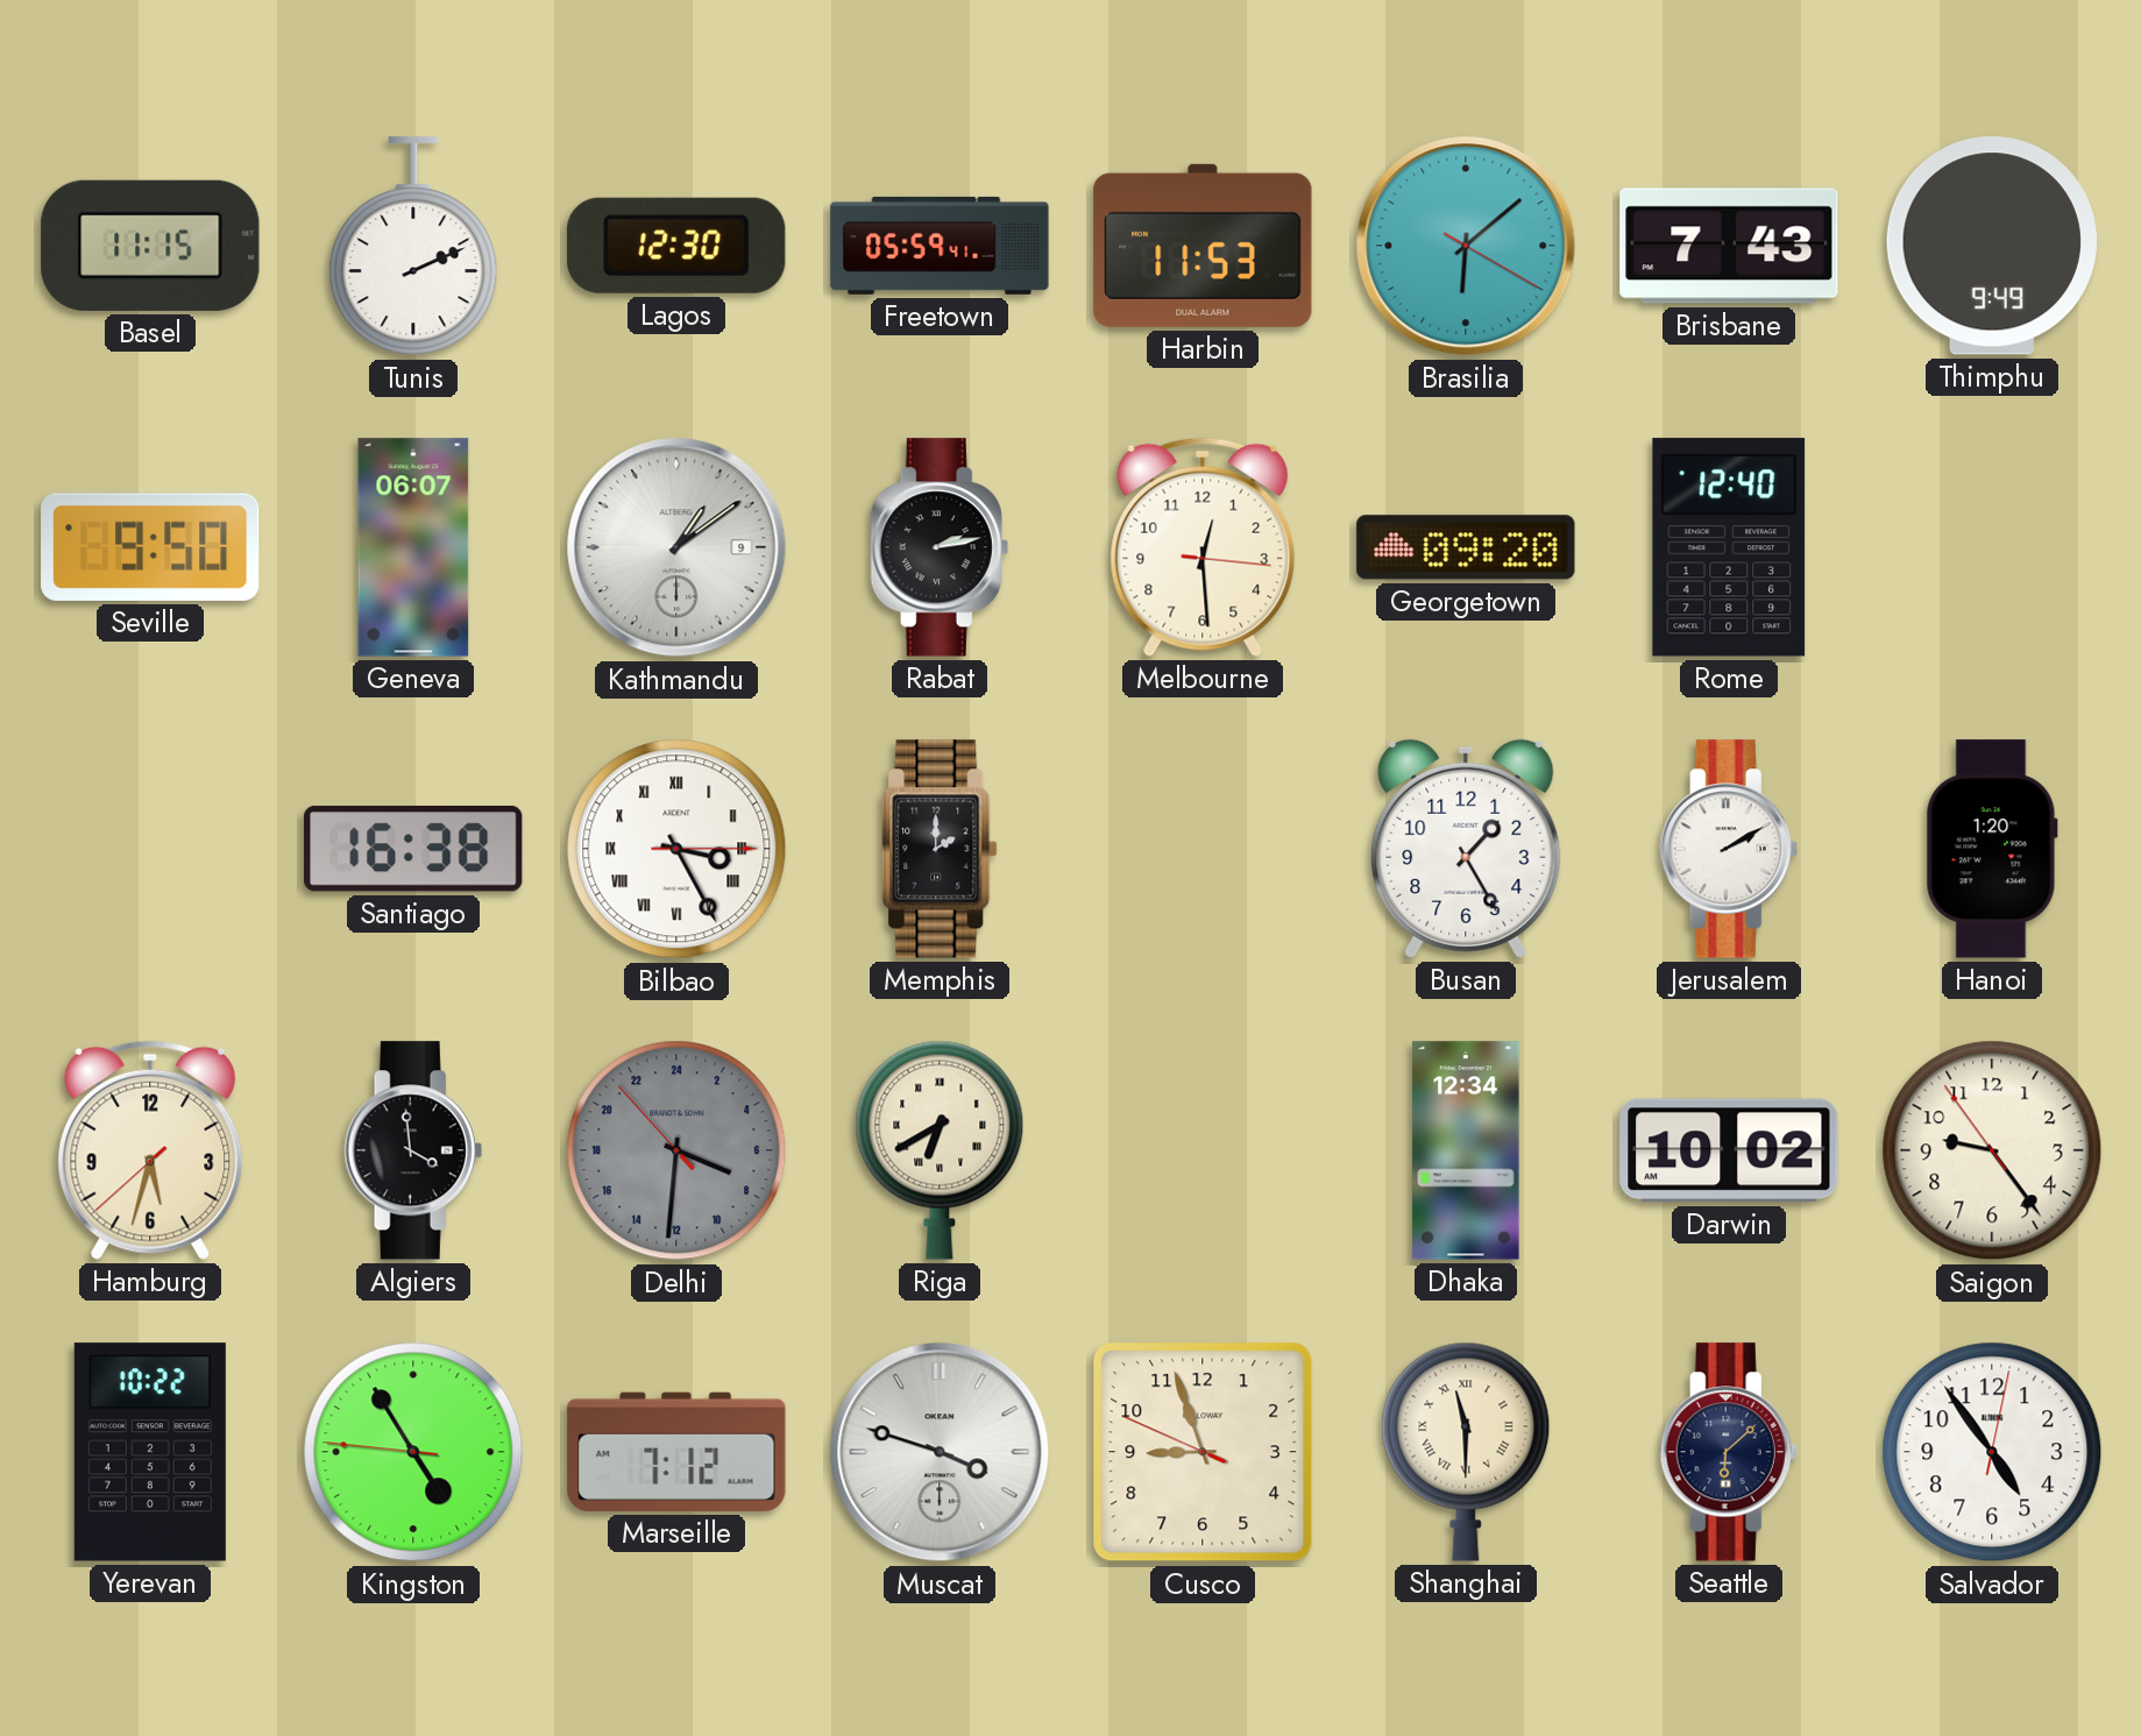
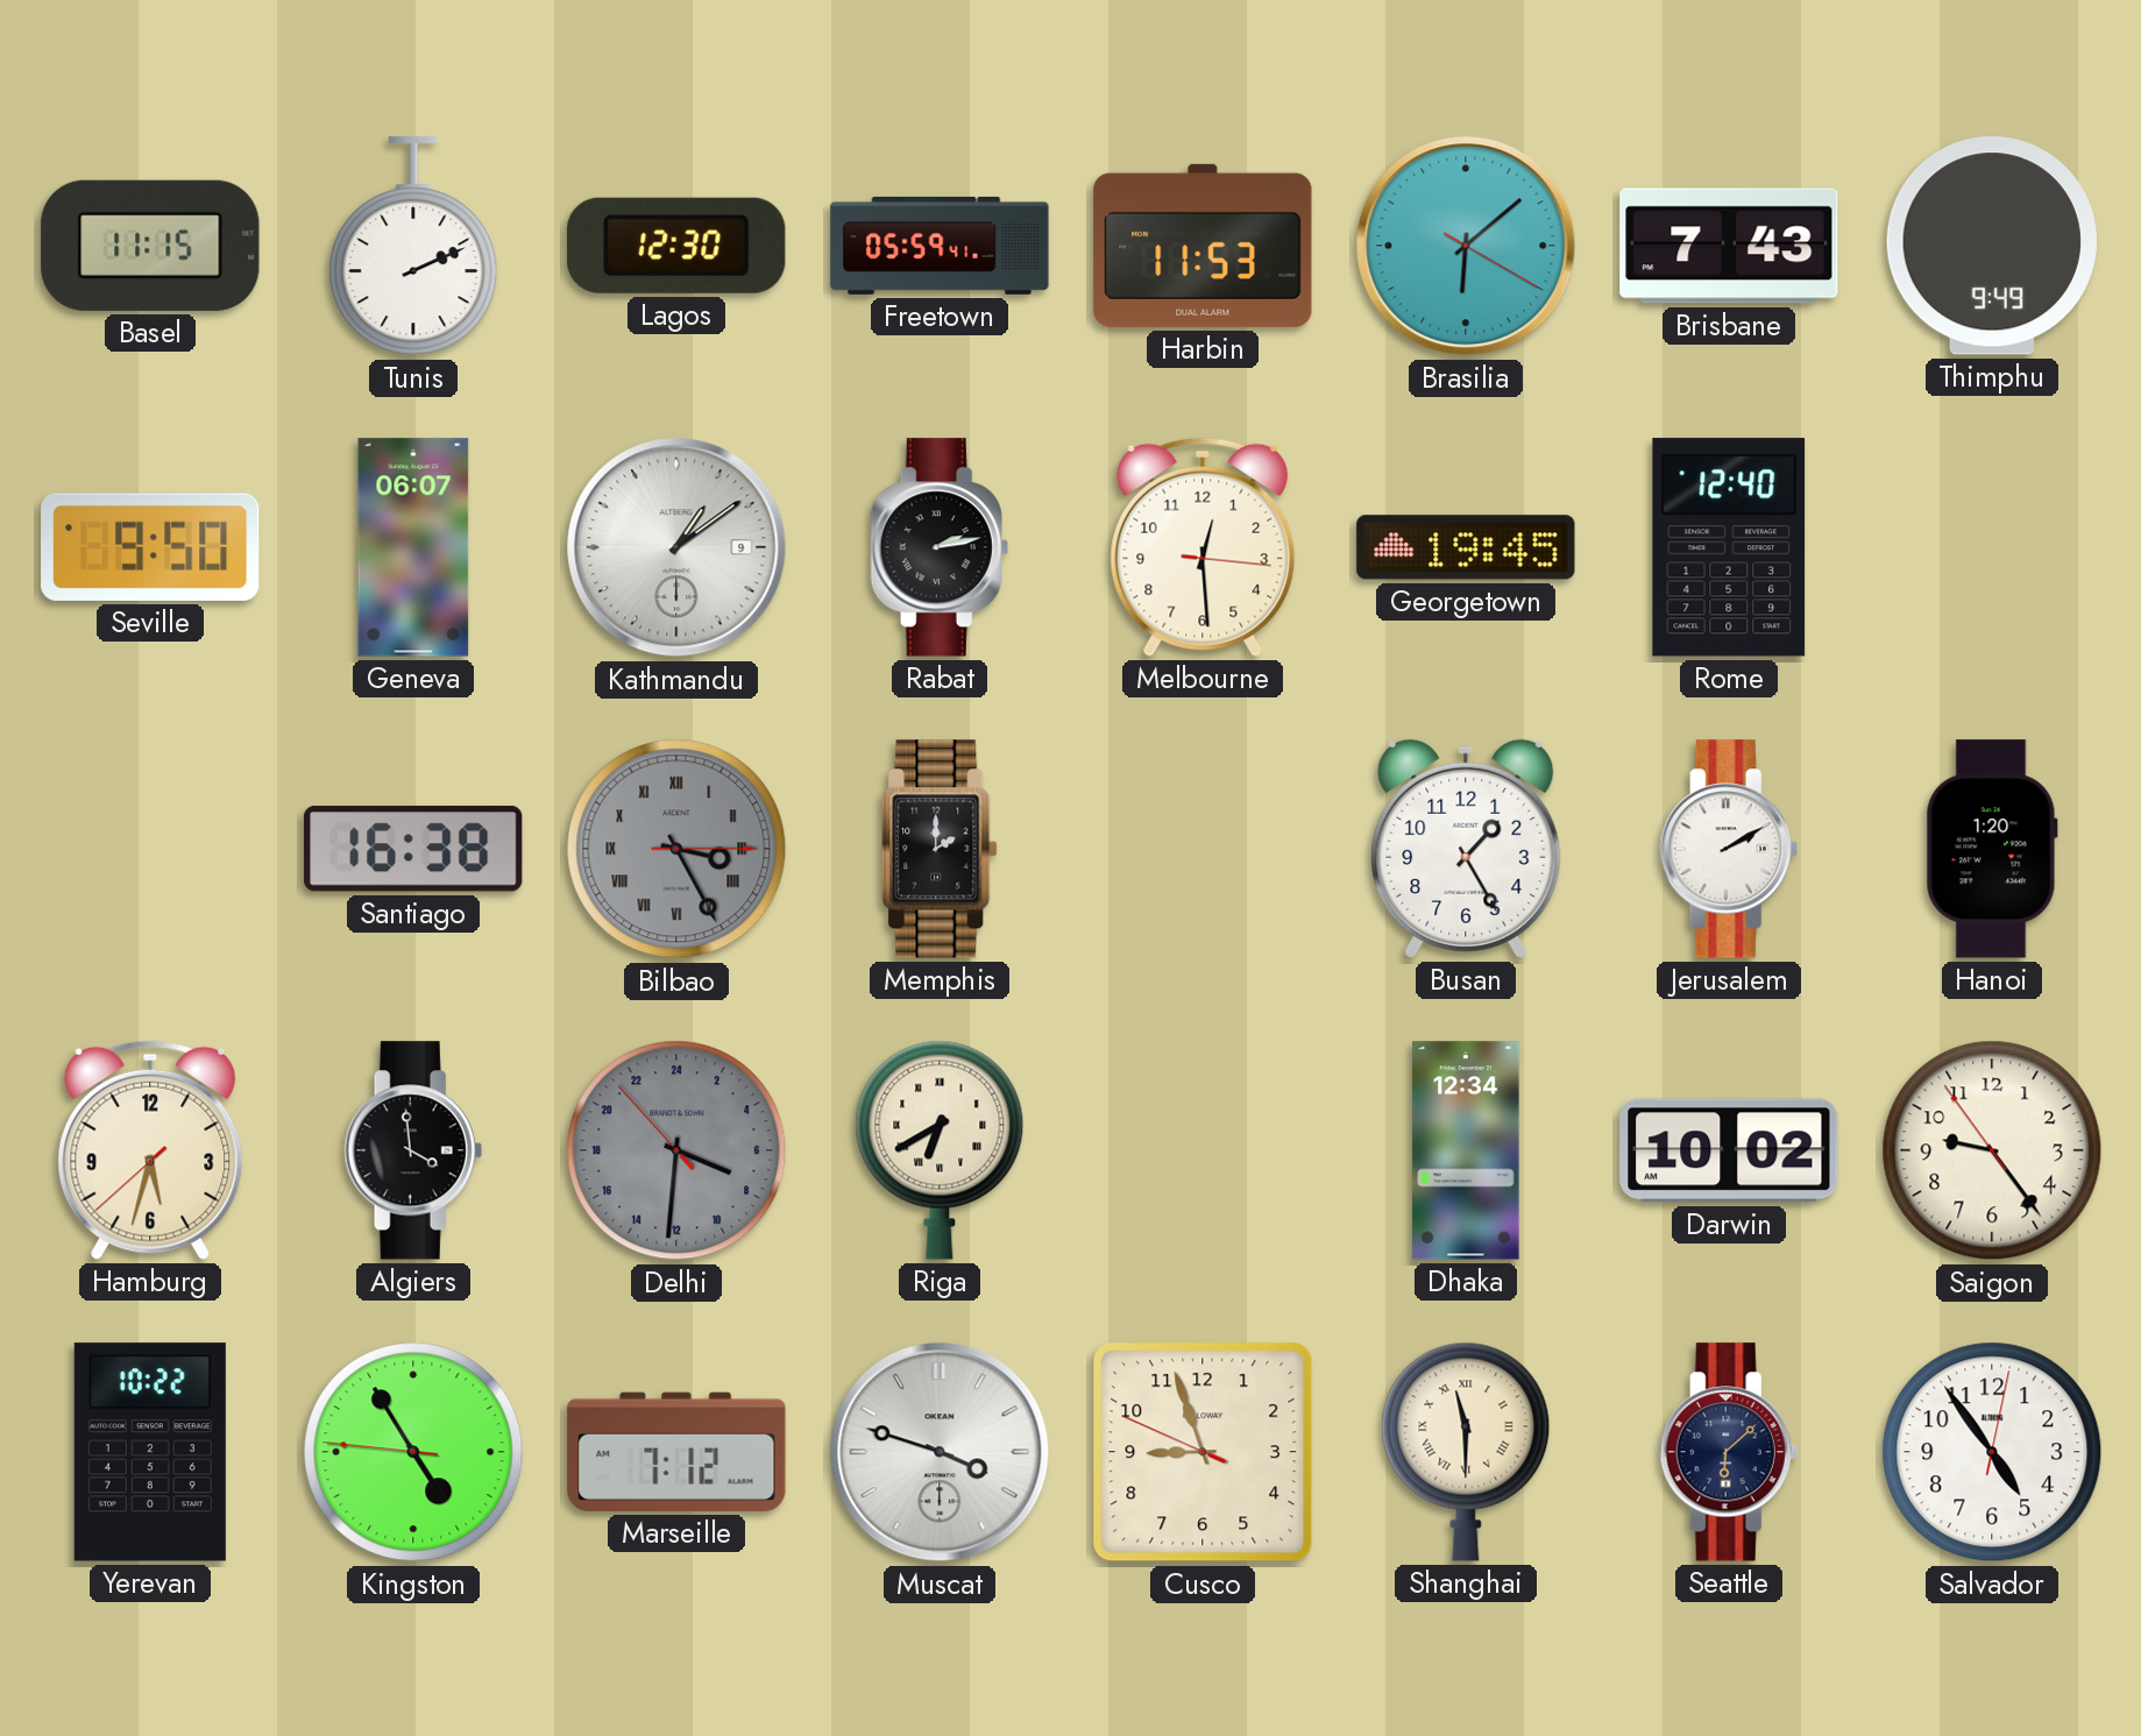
Georgetown: 09:20 -> 19:45 (1466, 547)
Bilbao dial: white -> grey (676, 849)
